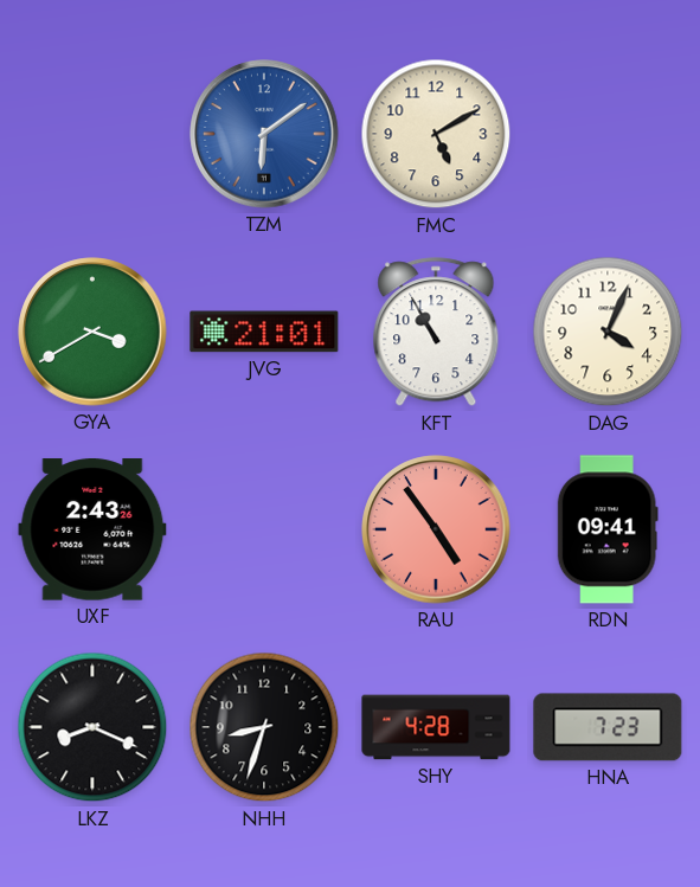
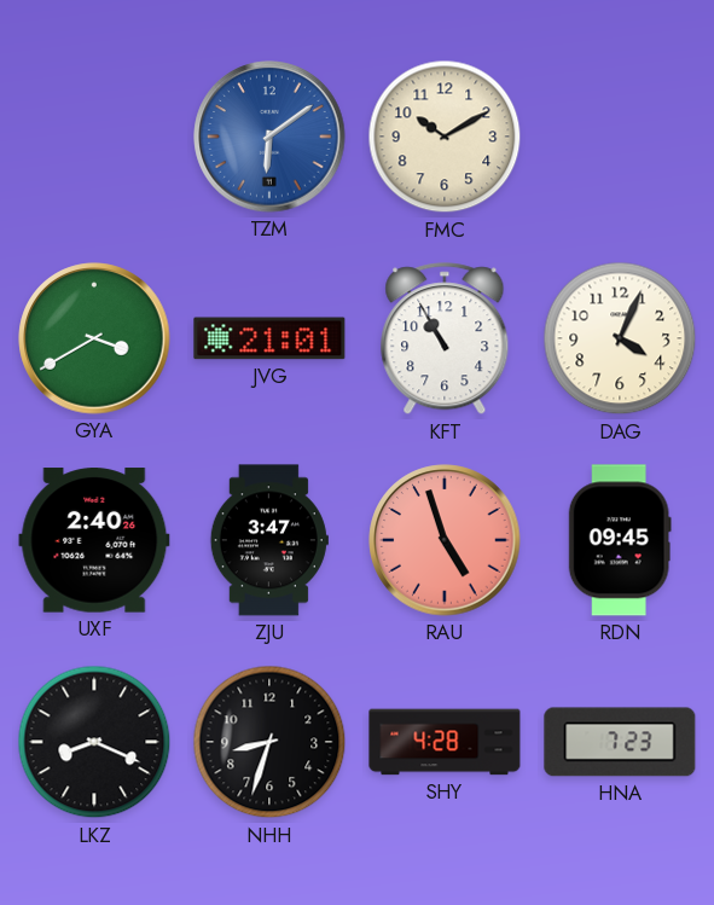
FMC: 5:10 -> 10:10 (445, 137)
UXF: 2:43 -> 2:40 (94, 540)
ZJU: none -> 3:47 (269, 540)
RAU: 4:54 -> 4:57 (445, 540)
RDN: 09:41 -> 09:45 (620, 540)
